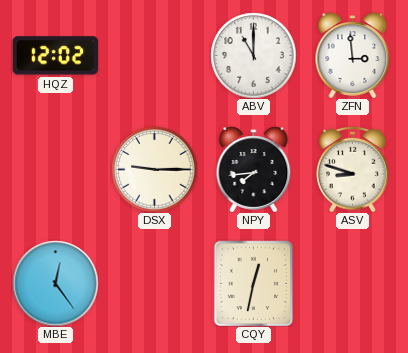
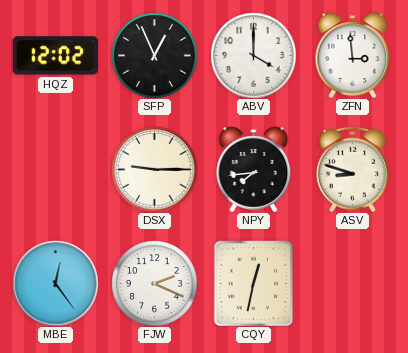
SFP: none -> 12:56 (154, 55)
ABV: 11:00 -> 4:00 (253, 55)
FJW: none -> 2:19 (154, 283)
